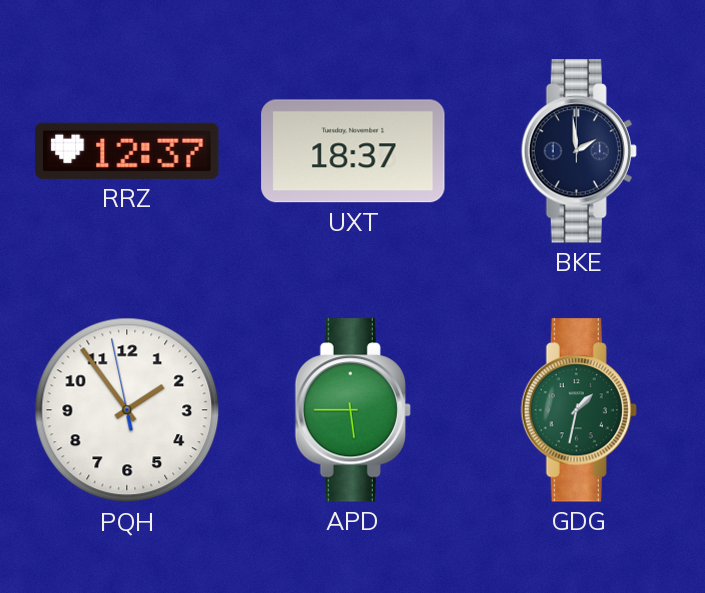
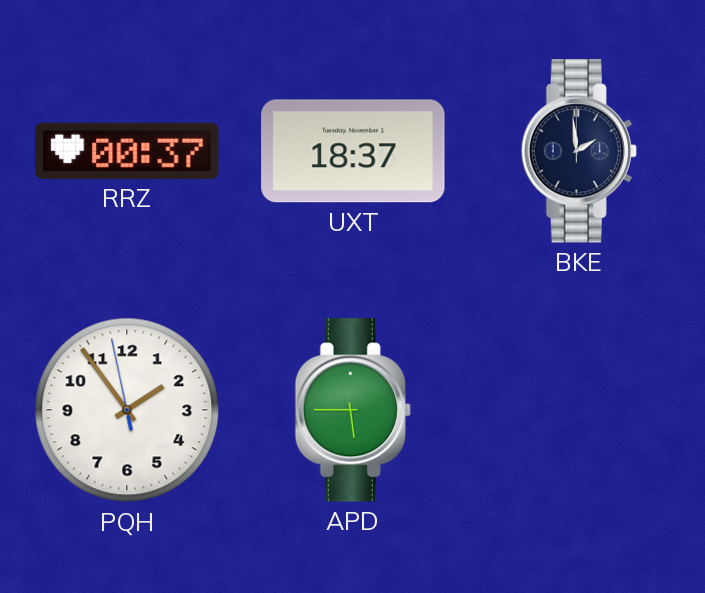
RRZ: 12:37 -> 00:37 (127, 151)
GDG: 1:32 -> none (579, 410)
